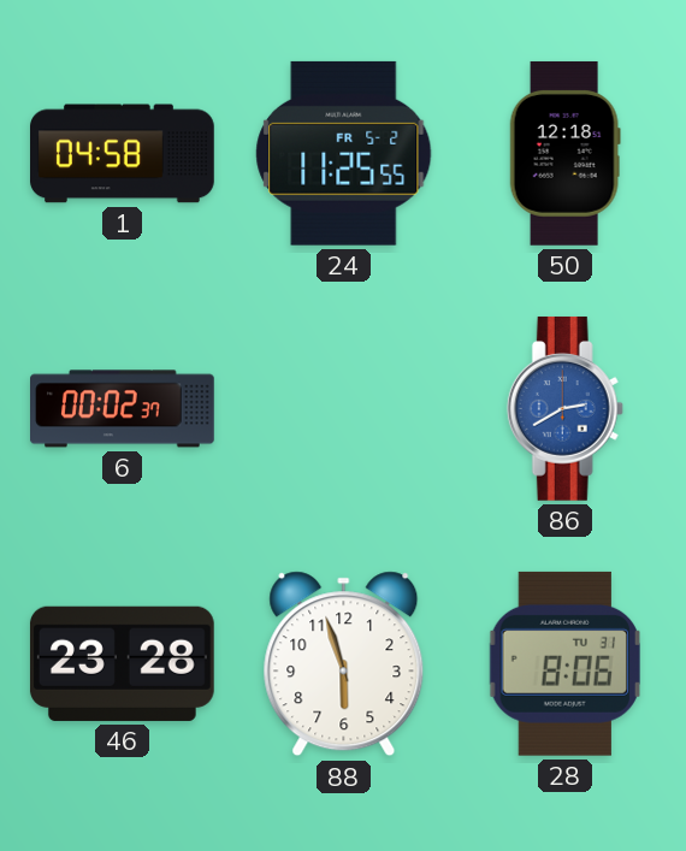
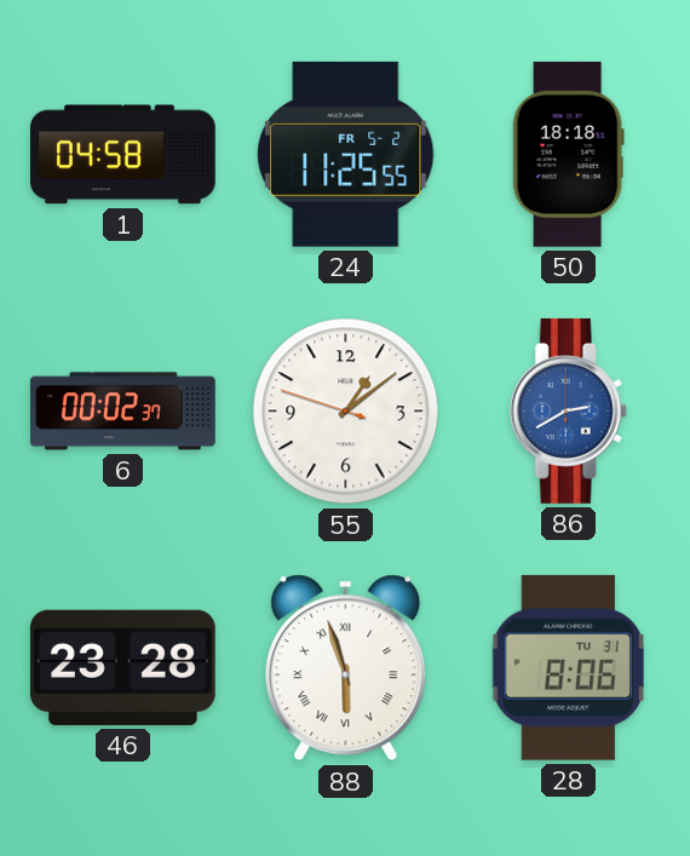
50: 12:18 -> 18:18 (568, 155)
55: none -> 1:08 (346, 412)
88 numerals: Arabic -> Roman (346, 668)
